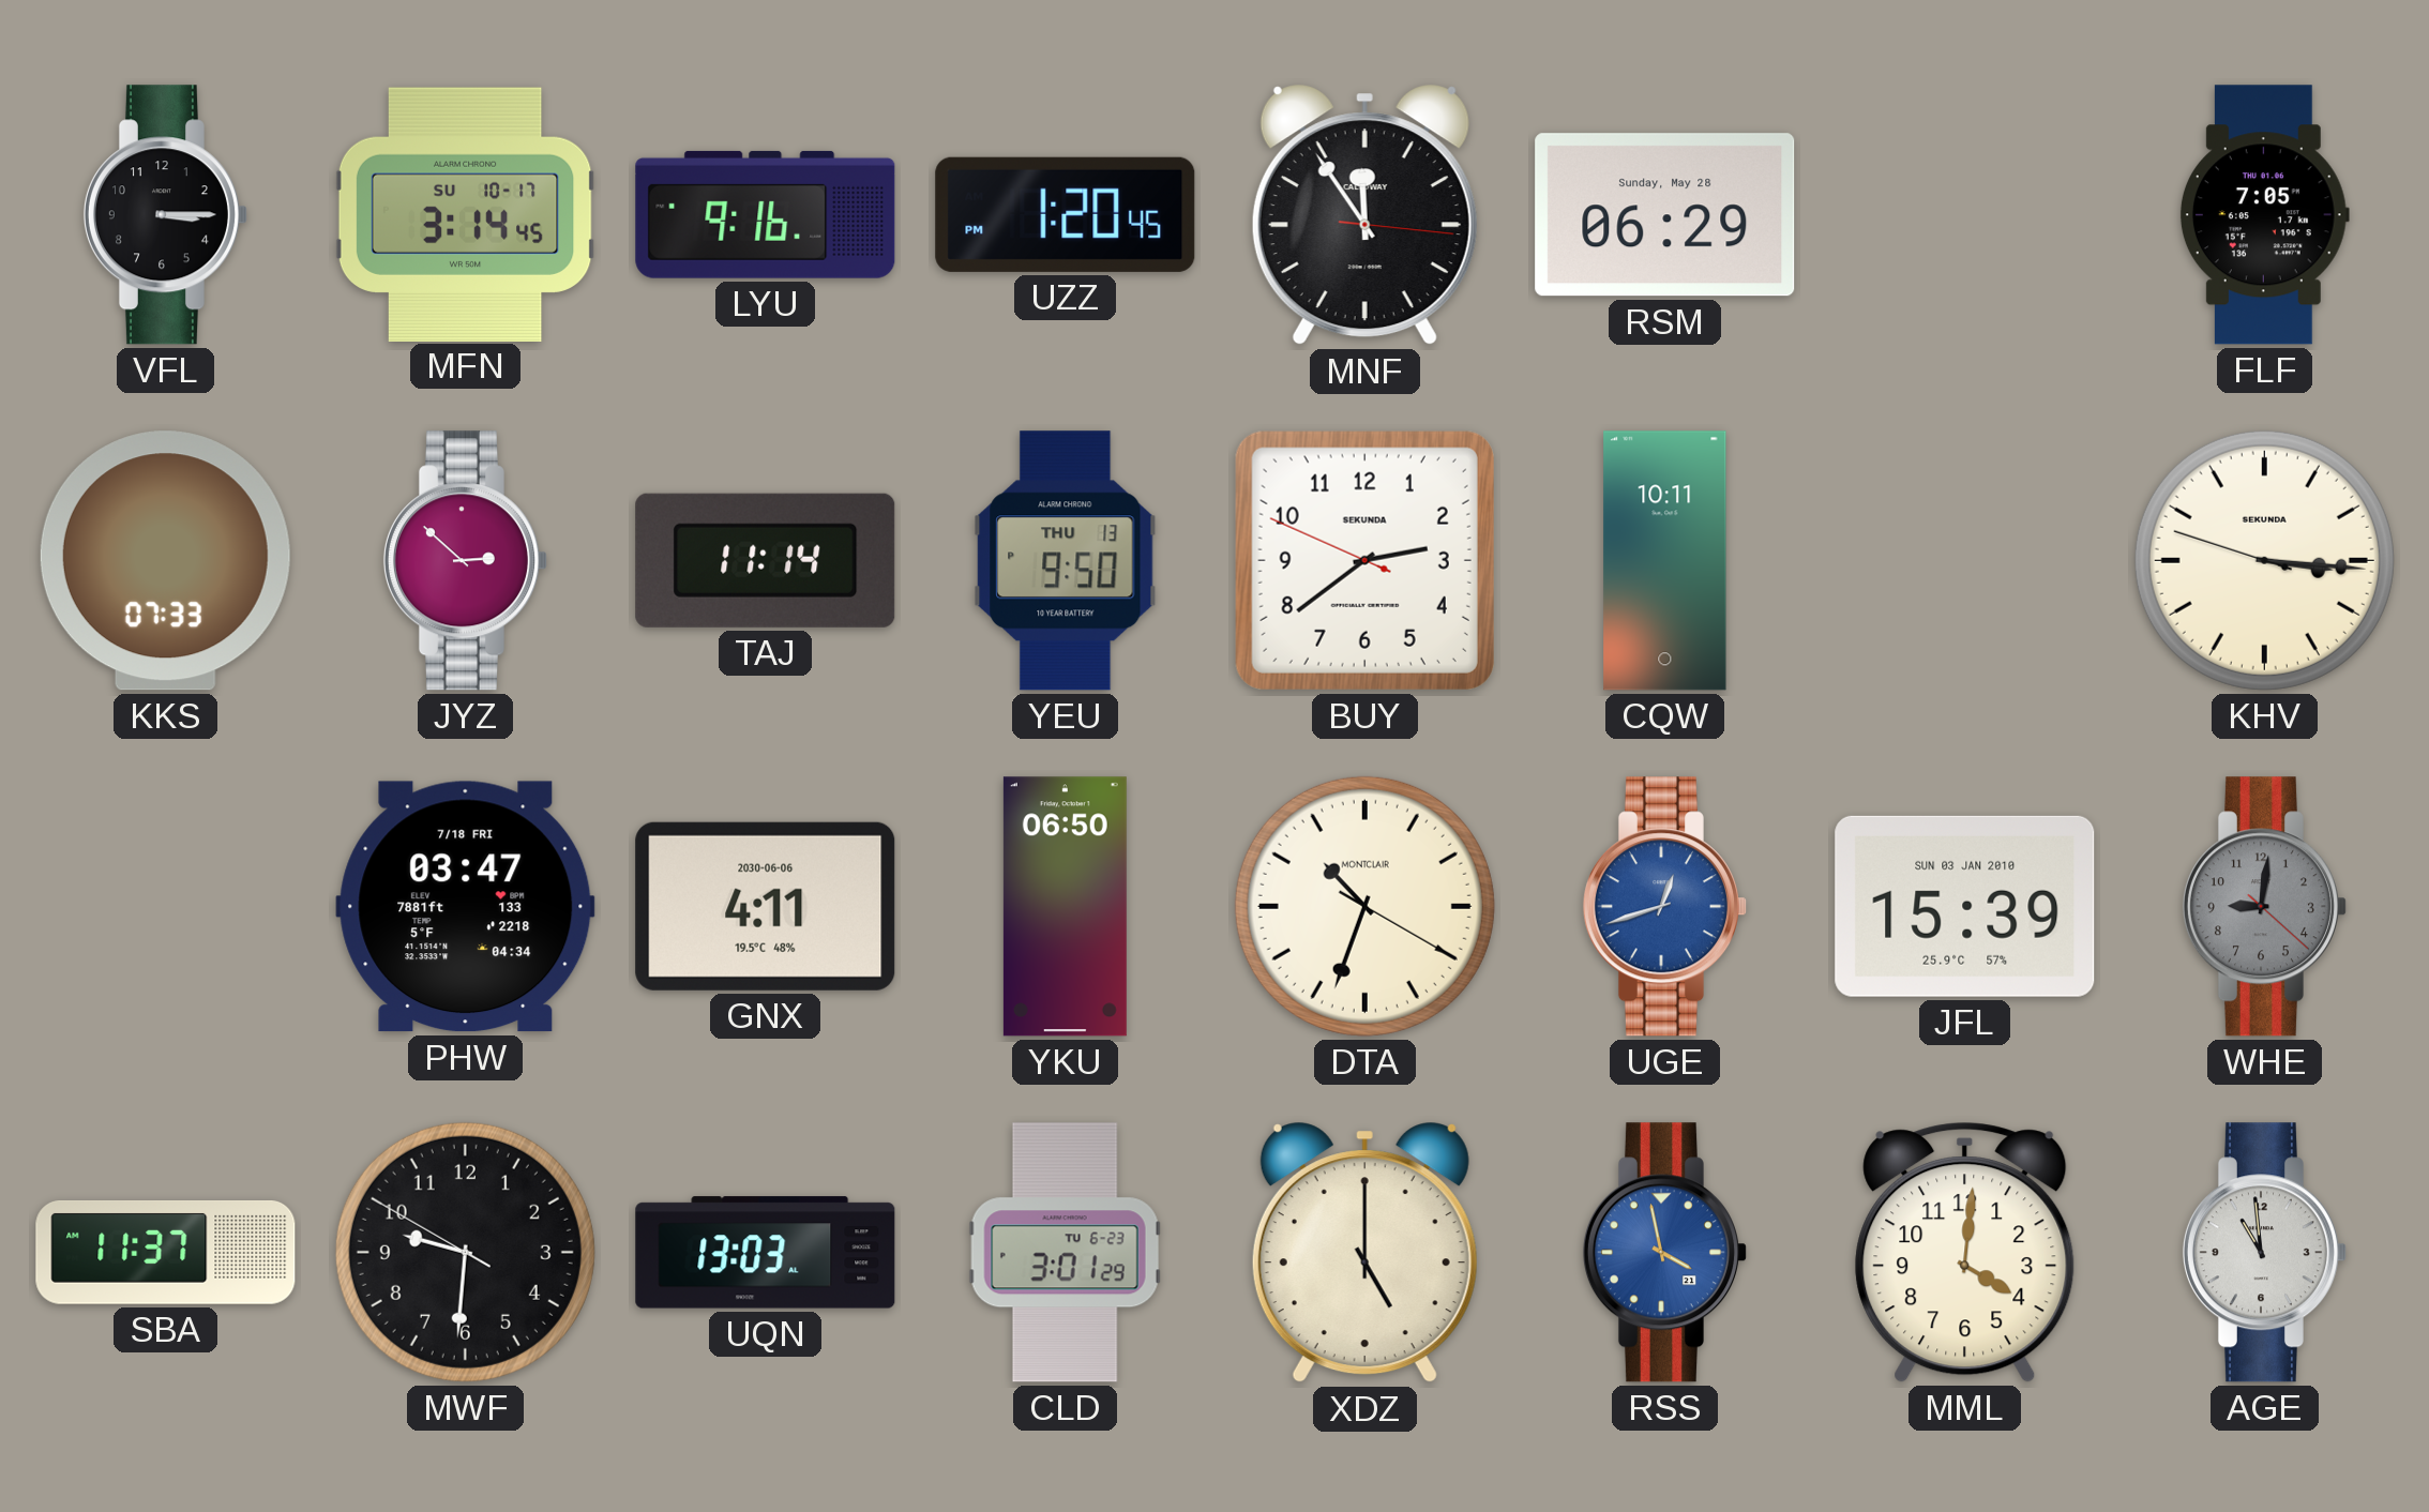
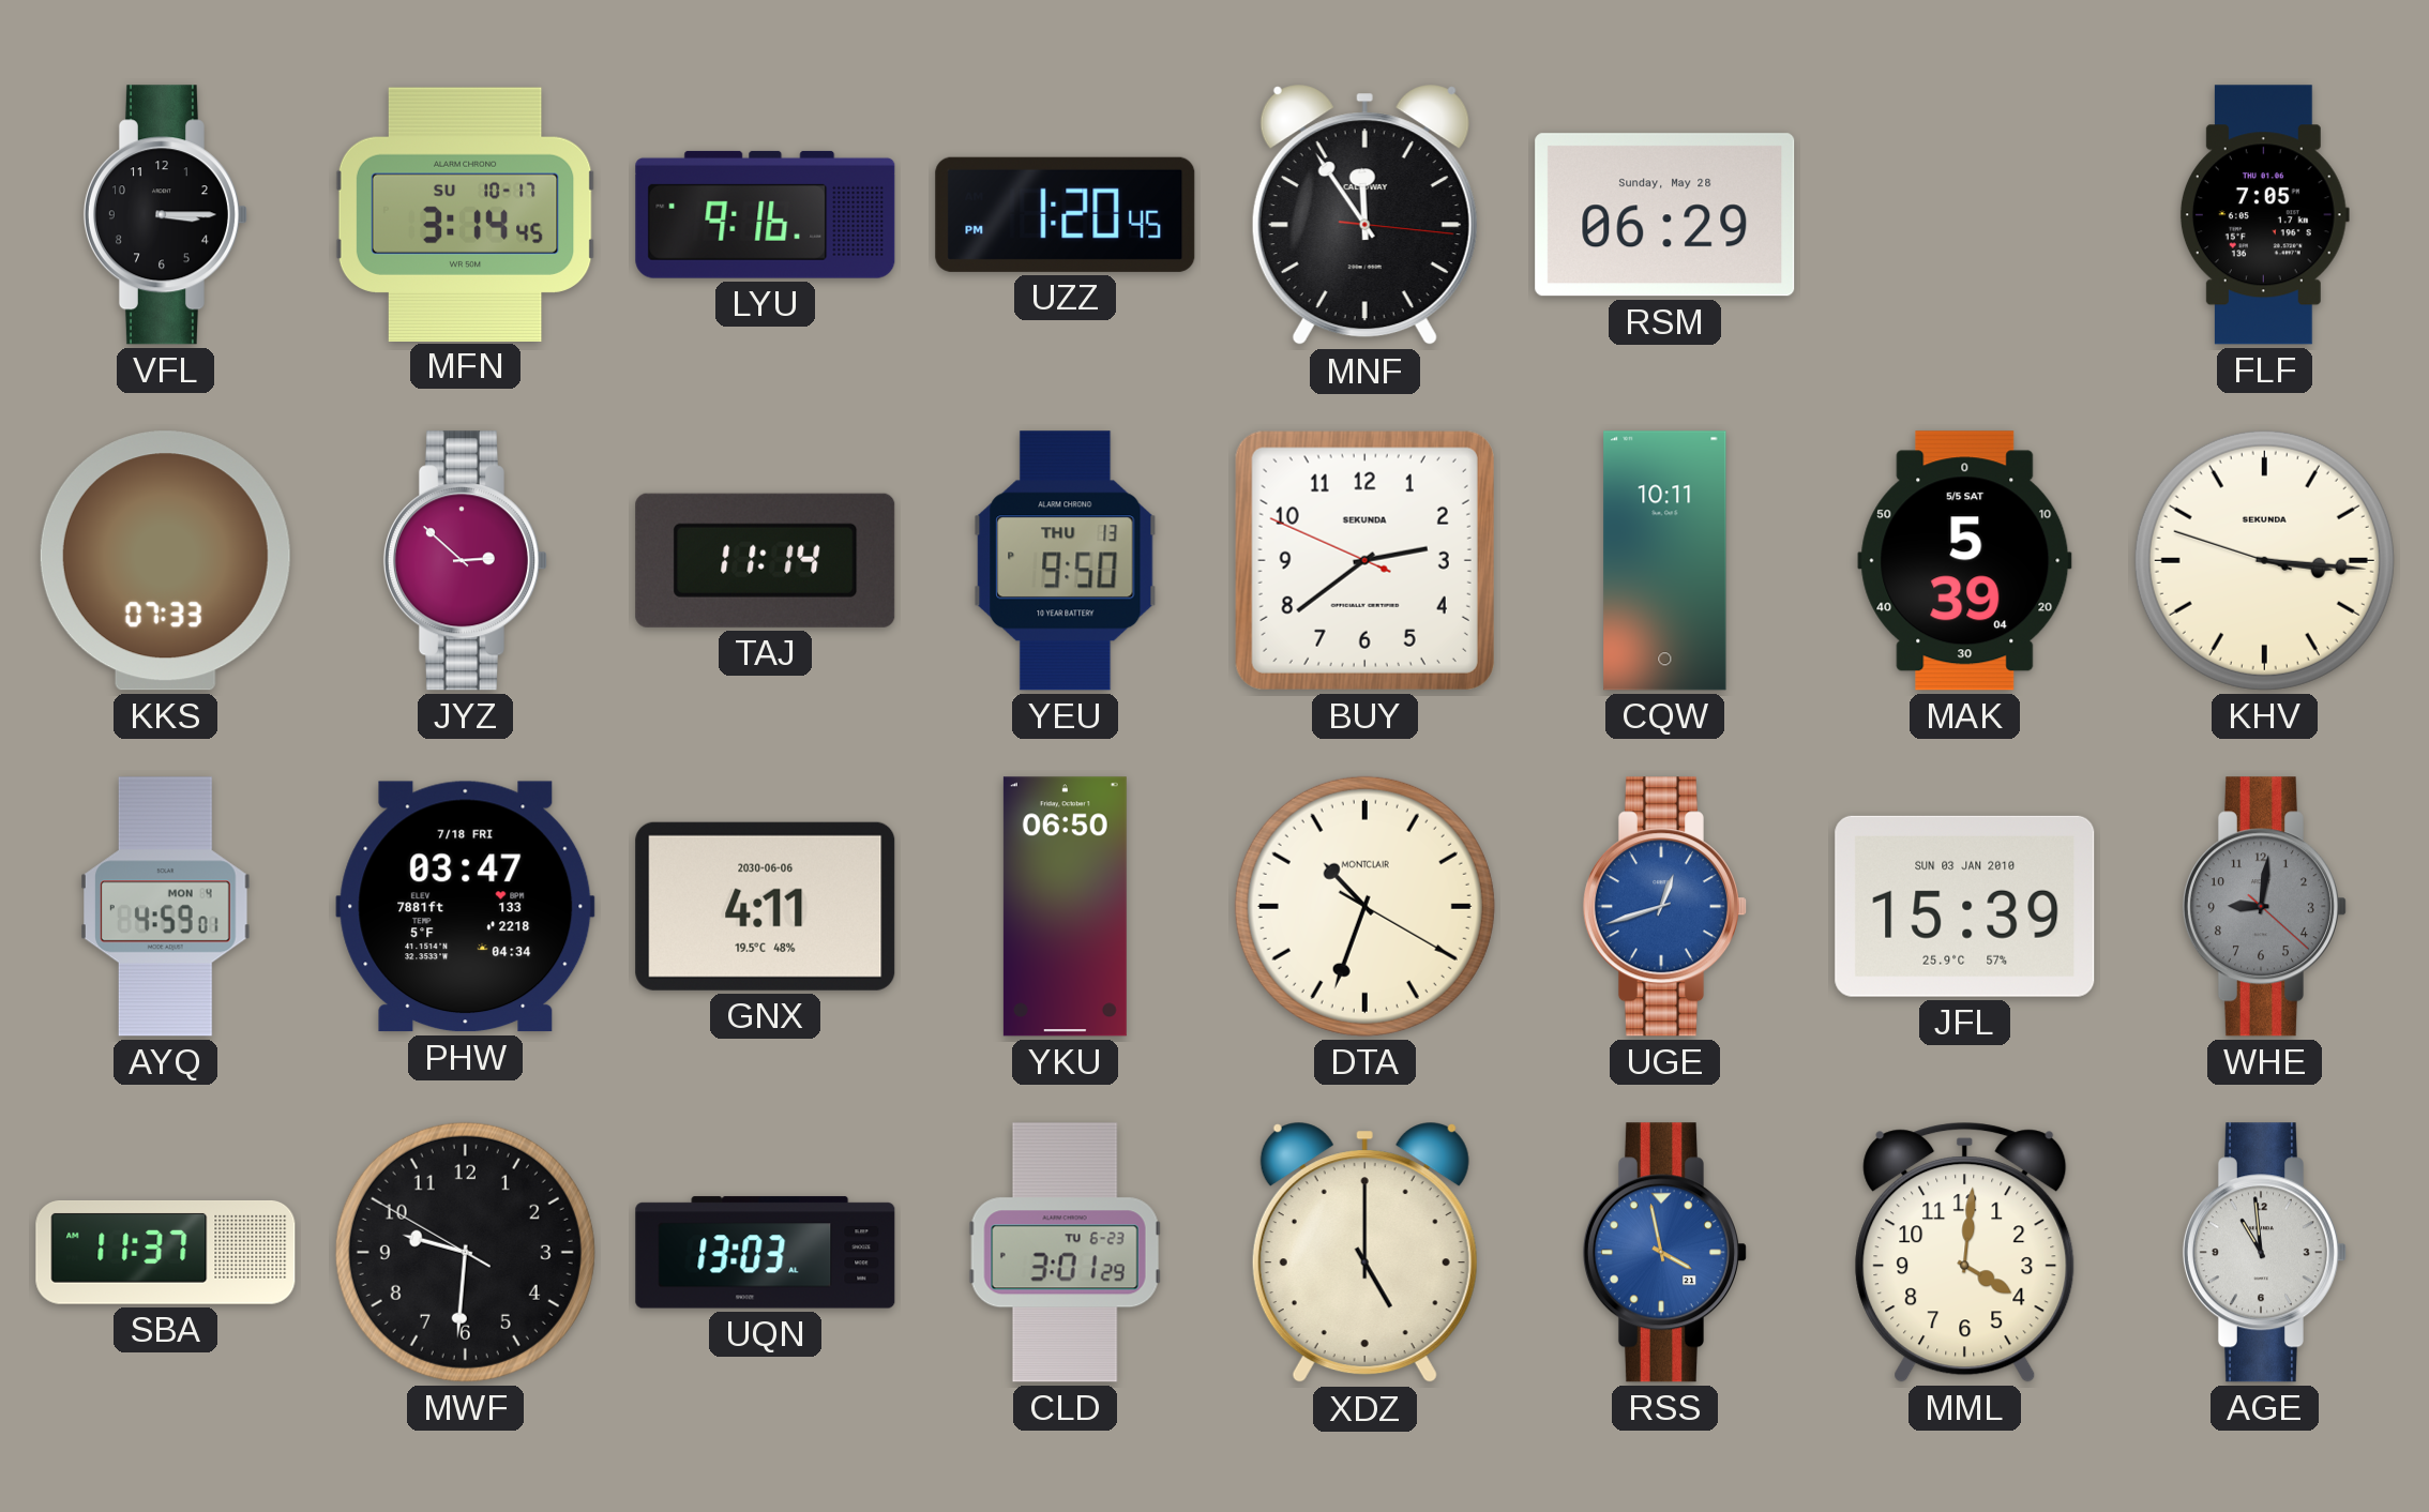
MAK: none -> 5:39 (1965, 561)
AYQ: none -> 4:59 (166, 907)
